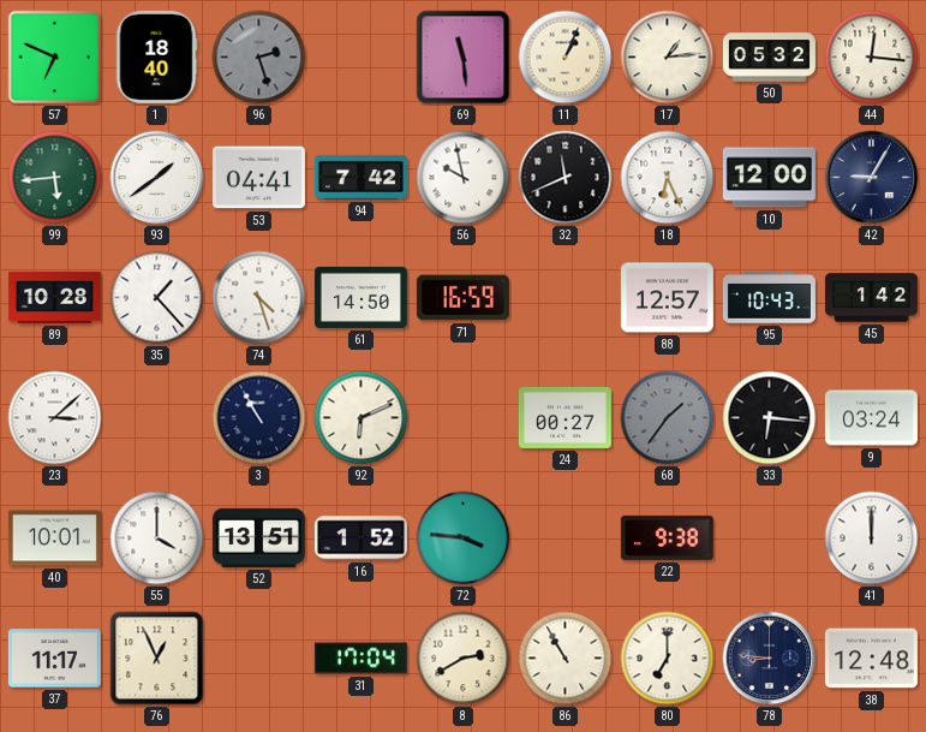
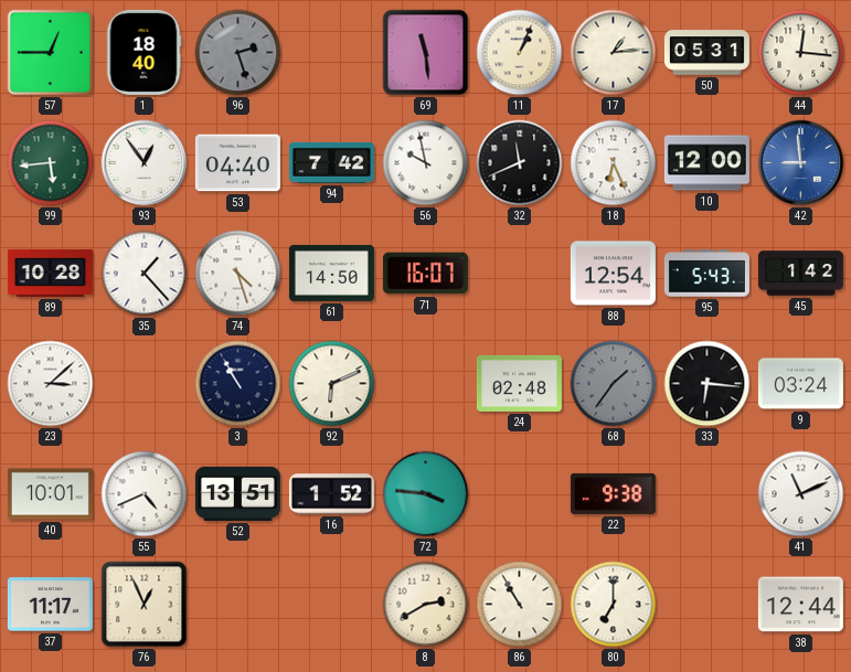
57: 6:49 -> 12:45 (51, 53)
50: 05:32 -> 05:31 (706, 53)
93: 1:39 -> 12:54 (145, 163)
53: 04:41 -> 04:40 (237, 163)
42: 9:05 -> 8:59 (801, 163)
42 dial: navy -> blue (801, 163)
71: 16:59 -> 16:07 (425, 274)
88: 12:57 -> 12:54 (613, 274)
95: 10:43 -> 5:43 (706, 274)
24: 00:27 -> 02:48 (519, 383)
55: 4:00 -> 4:41 (145, 494)
41: 12:00 -> 11:11 (801, 494)
31: 17:04 -> none (360, 659)
78: 8:46 -> none (770, 659)
38: 12:48 -> 12:44 (800, 605)
